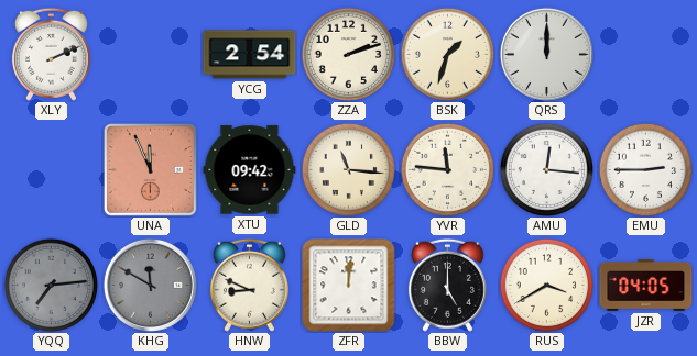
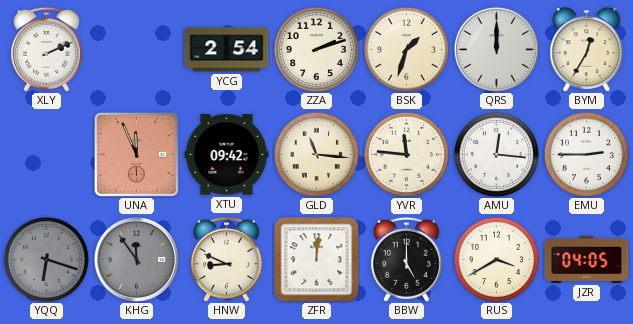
BYM: none -> 12:35 (587, 49)
YQQ: 7:14 -> 6:18 (46, 259)
KHG: 11:50 -> 11:54 (136, 259)
